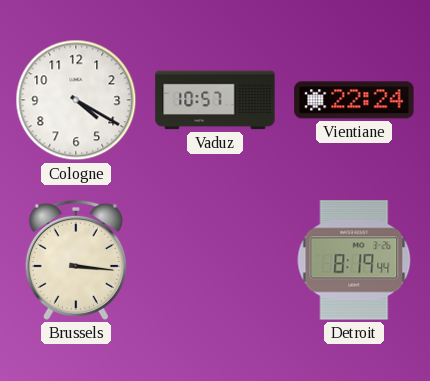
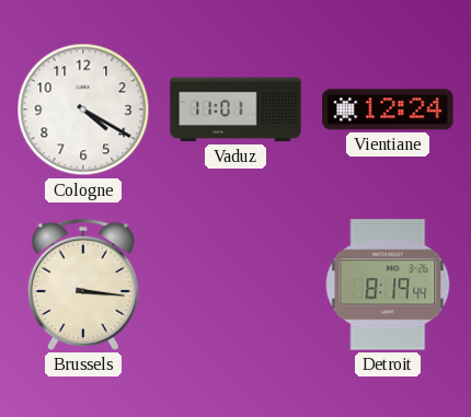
Vaduz: 10:57 -> 11:01 (235, 109)
Vientiane: 22:24 -> 12:24 (388, 109)
